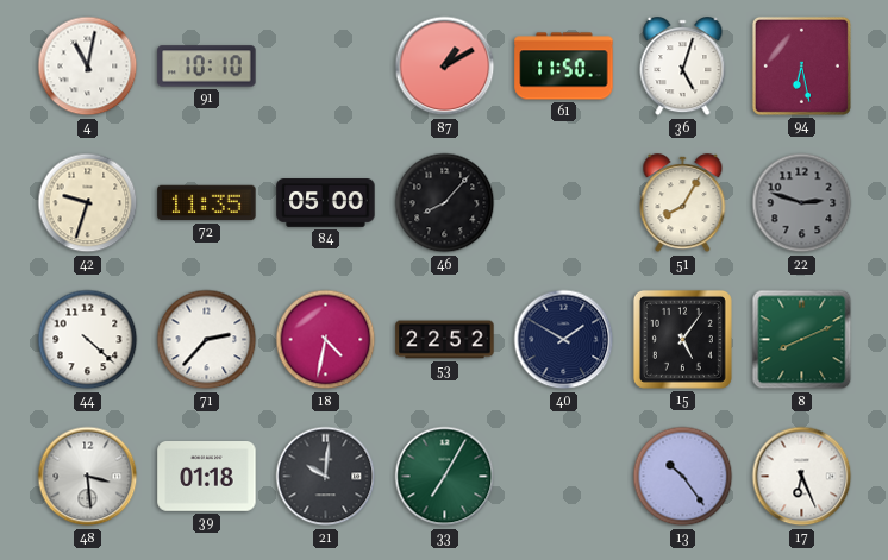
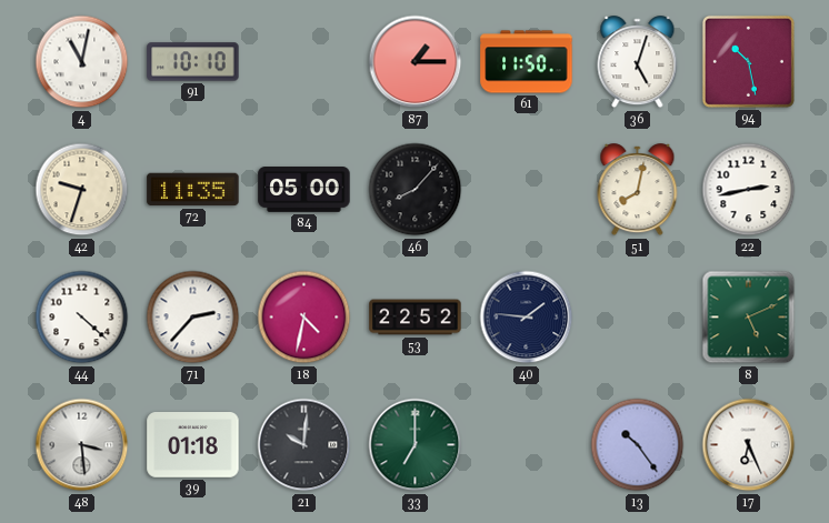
87: 1:10 -> 1:15 (416, 62)
94: 6:28 -> 10:28 (748, 61)
51: 8:05 -> 8:02 (638, 190)
22: 2:48 -> 2:43 (749, 190)
22 dial: grey -> white (749, 190)
40: 1:50 -> 1:46 (527, 318)
15: 5:06 -> none (682, 339)
8: 8:11 -> 5:11 (749, 318)
33: 7:05 -> 7:00 (416, 445)
